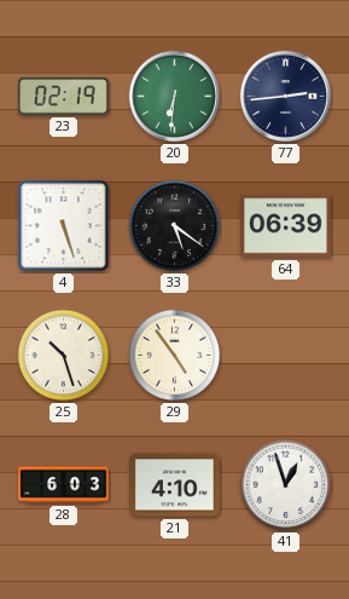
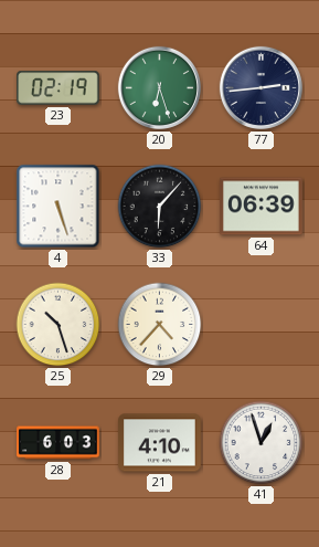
20: 6:31 -> 6:27 (159, 87)
33: 5:21 -> 6:07 (160, 207)
29: 4:54 -> 4:37 (160, 325)
